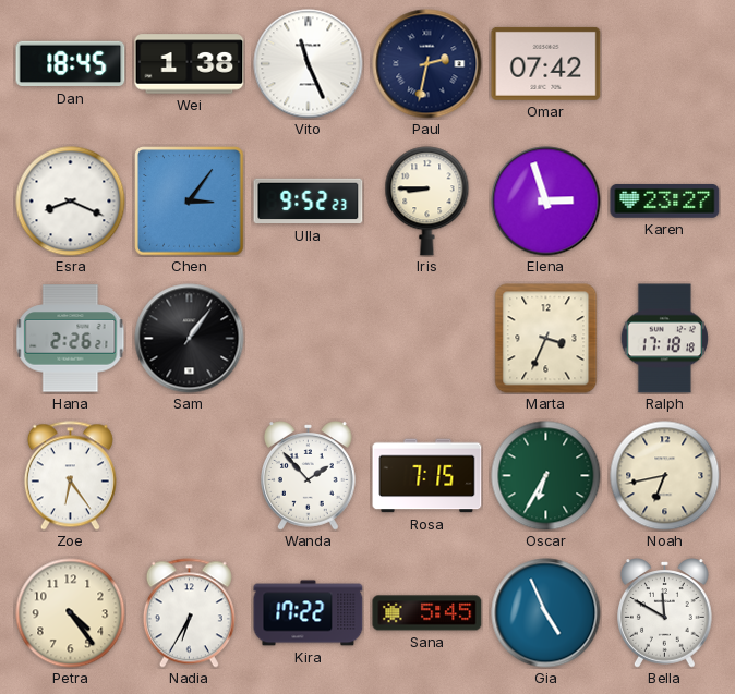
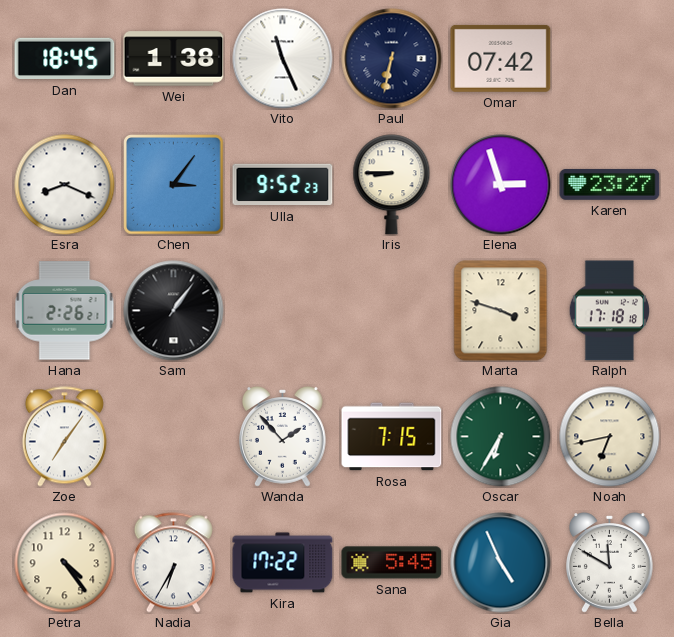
Paul: 2:32 -> 6:32 (392, 59)
Marta: 3:34 -> 3:48 (501, 311)
Zoe: 6:24 -> 7:06 (64, 437)
